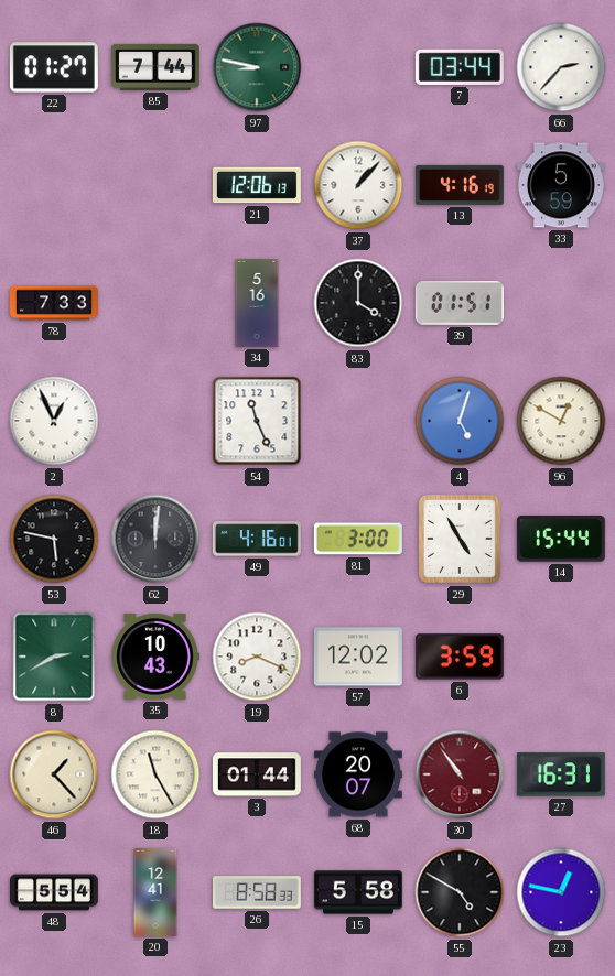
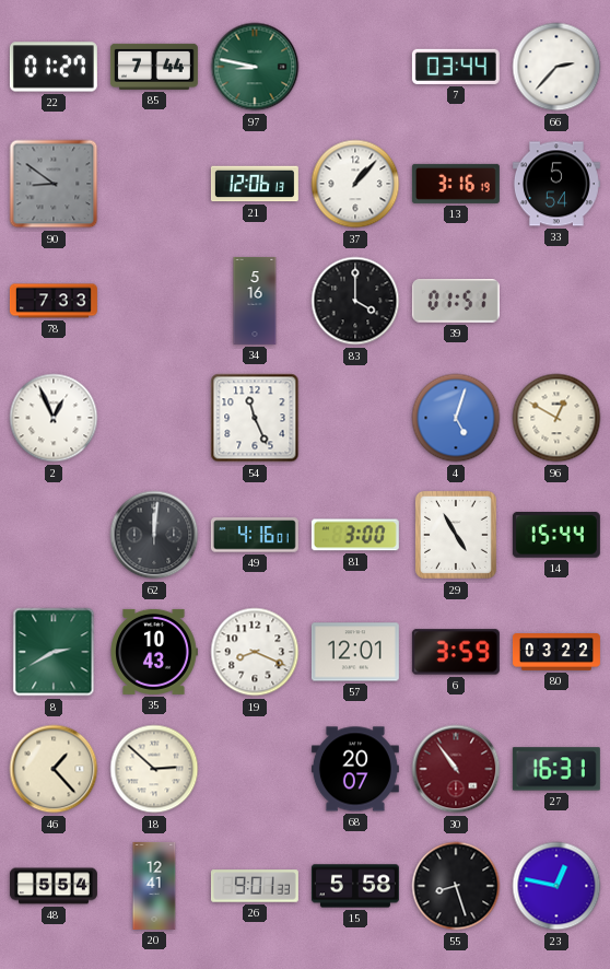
90: none -> 8:51 (54, 184)
13: 4:16 -> 3:16 (456, 184)
33: 5:59 -> 5:54 (556, 184)
53: 5:47 -> none (54, 539)
57: 12:02 -> 12:01 (355, 652)
80: none -> 03:22 (556, 653)
18: 11:25 -> 2:52 (154, 769)
3: 01:44 -> none (257, 774)
26: 8:58 -> 9:01 (255, 886)
55: 4:50 -> 8:27 (456, 886)
